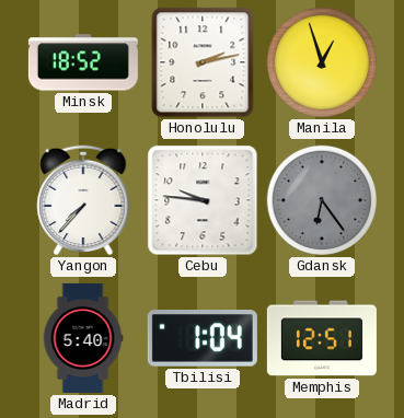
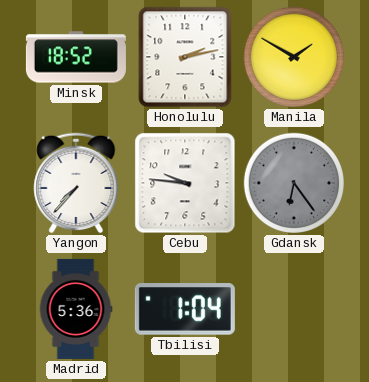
Manila: 12:57 -> 1:50 (294, 57)
Madrid: 5:40 -> 5:36 (76, 309)
Memphis: 12:51 -> none (322, 338)
